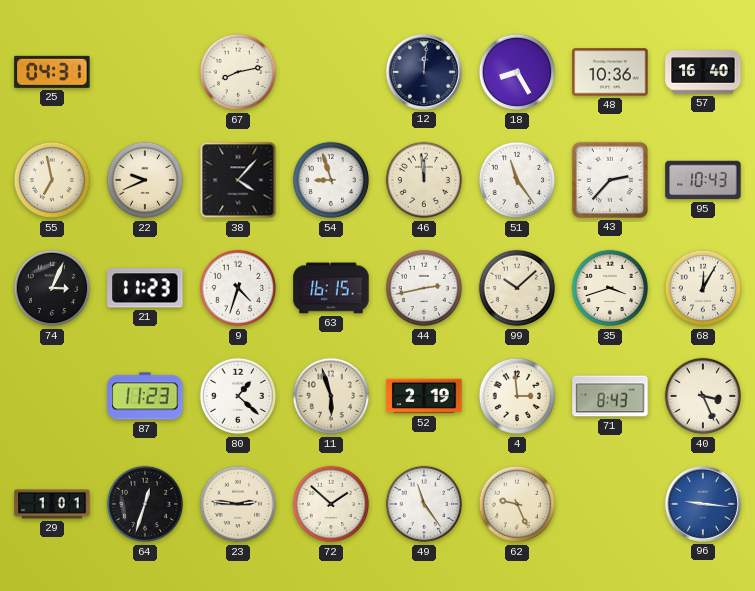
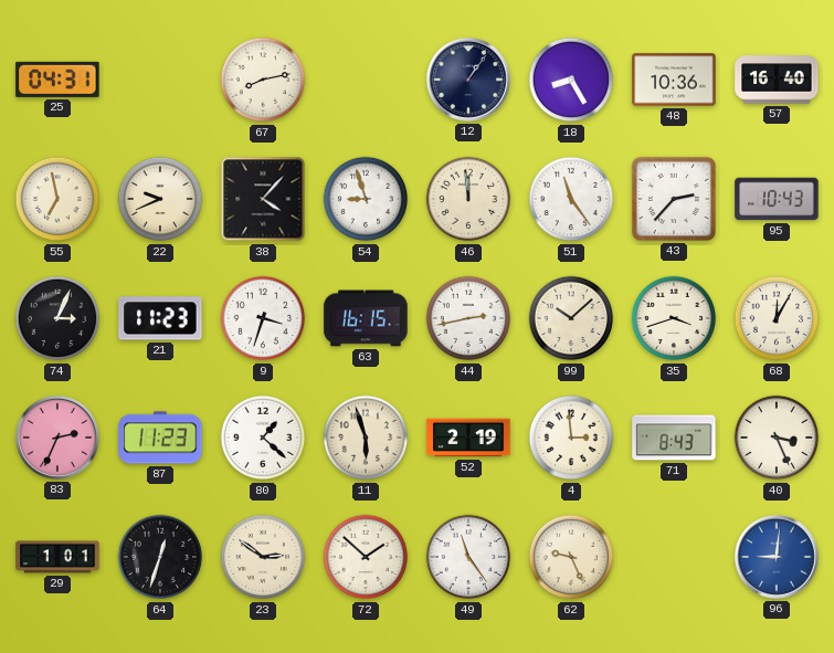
12: 12:01 -> 1:06 (468, 80)
9: 4:33 -> 3:33 (263, 318)
83: none -> 2:34 (57, 438)
23: 2:46 -> 2:51 (263, 557)
96: 9:16 -> 9:01 (777, 557)
